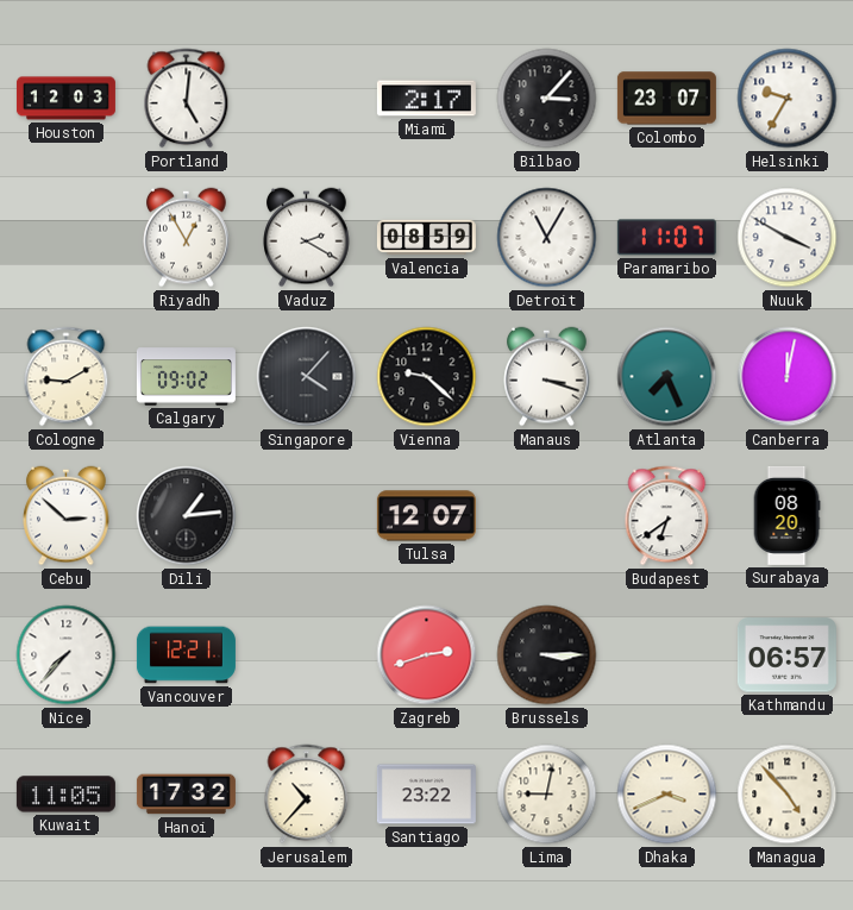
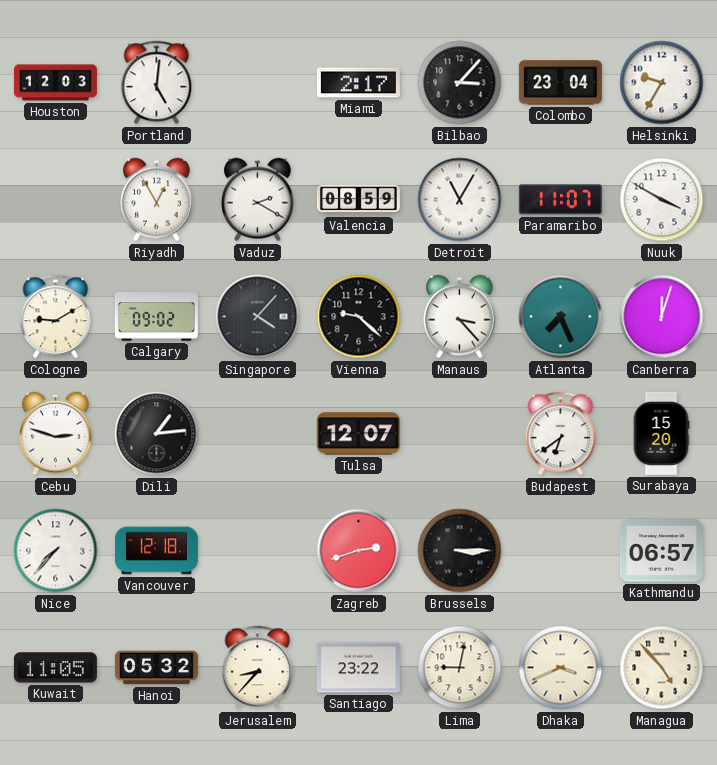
Colombo: 23:07 -> 23:04 (560, 83)
Manaus: 3:18 -> 3:23 (460, 317)
Canberra: 12:02 -> 12:03 (662, 317)
Cebu: 2:52 -> 2:48 (56, 434)
Surabaya: 08:20 -> 15:20 (661, 433)
Vancouver: 12:21 -> 12:18 (156, 551)
Hanoi: 17:32 -> 05:32 (156, 668)
Jerusalem: 10:37 -> 8:37 (258, 668)
